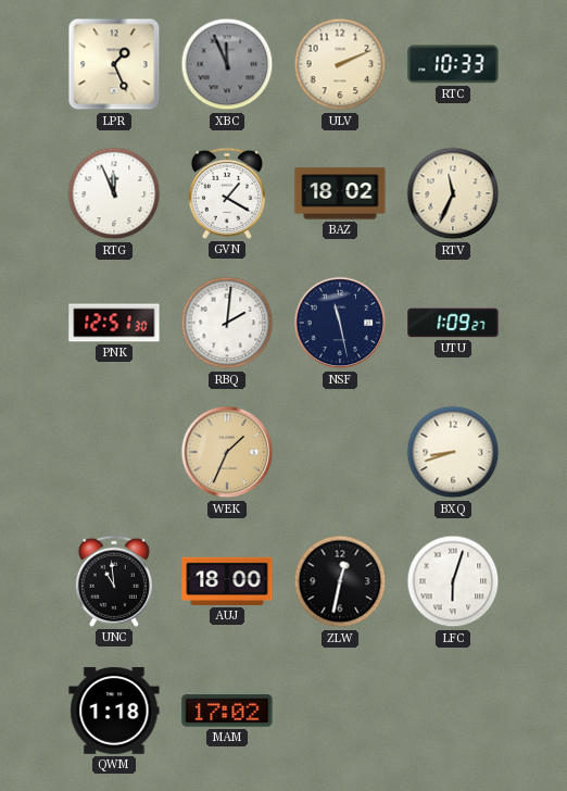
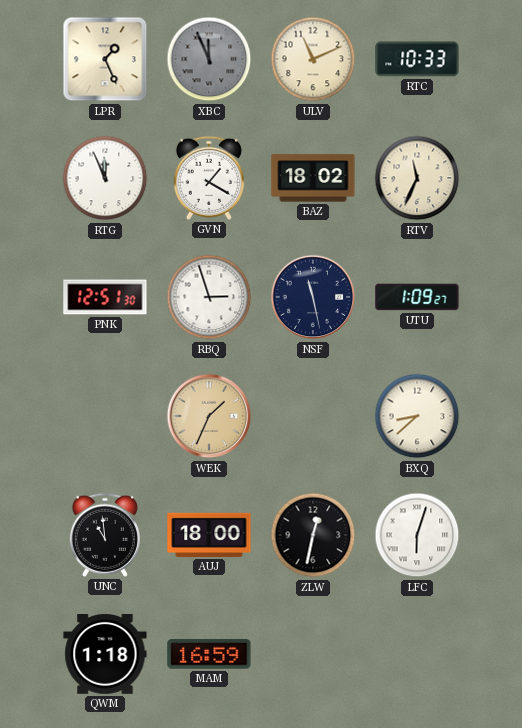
ULV: 2:11 -> 11:11 (313, 59)
RBQ: 2:01 -> 2:57 (209, 297)
BXQ: 8:42 -> 8:38 (417, 416)
MAM: 17:02 -> 16:59 (209, 654)
